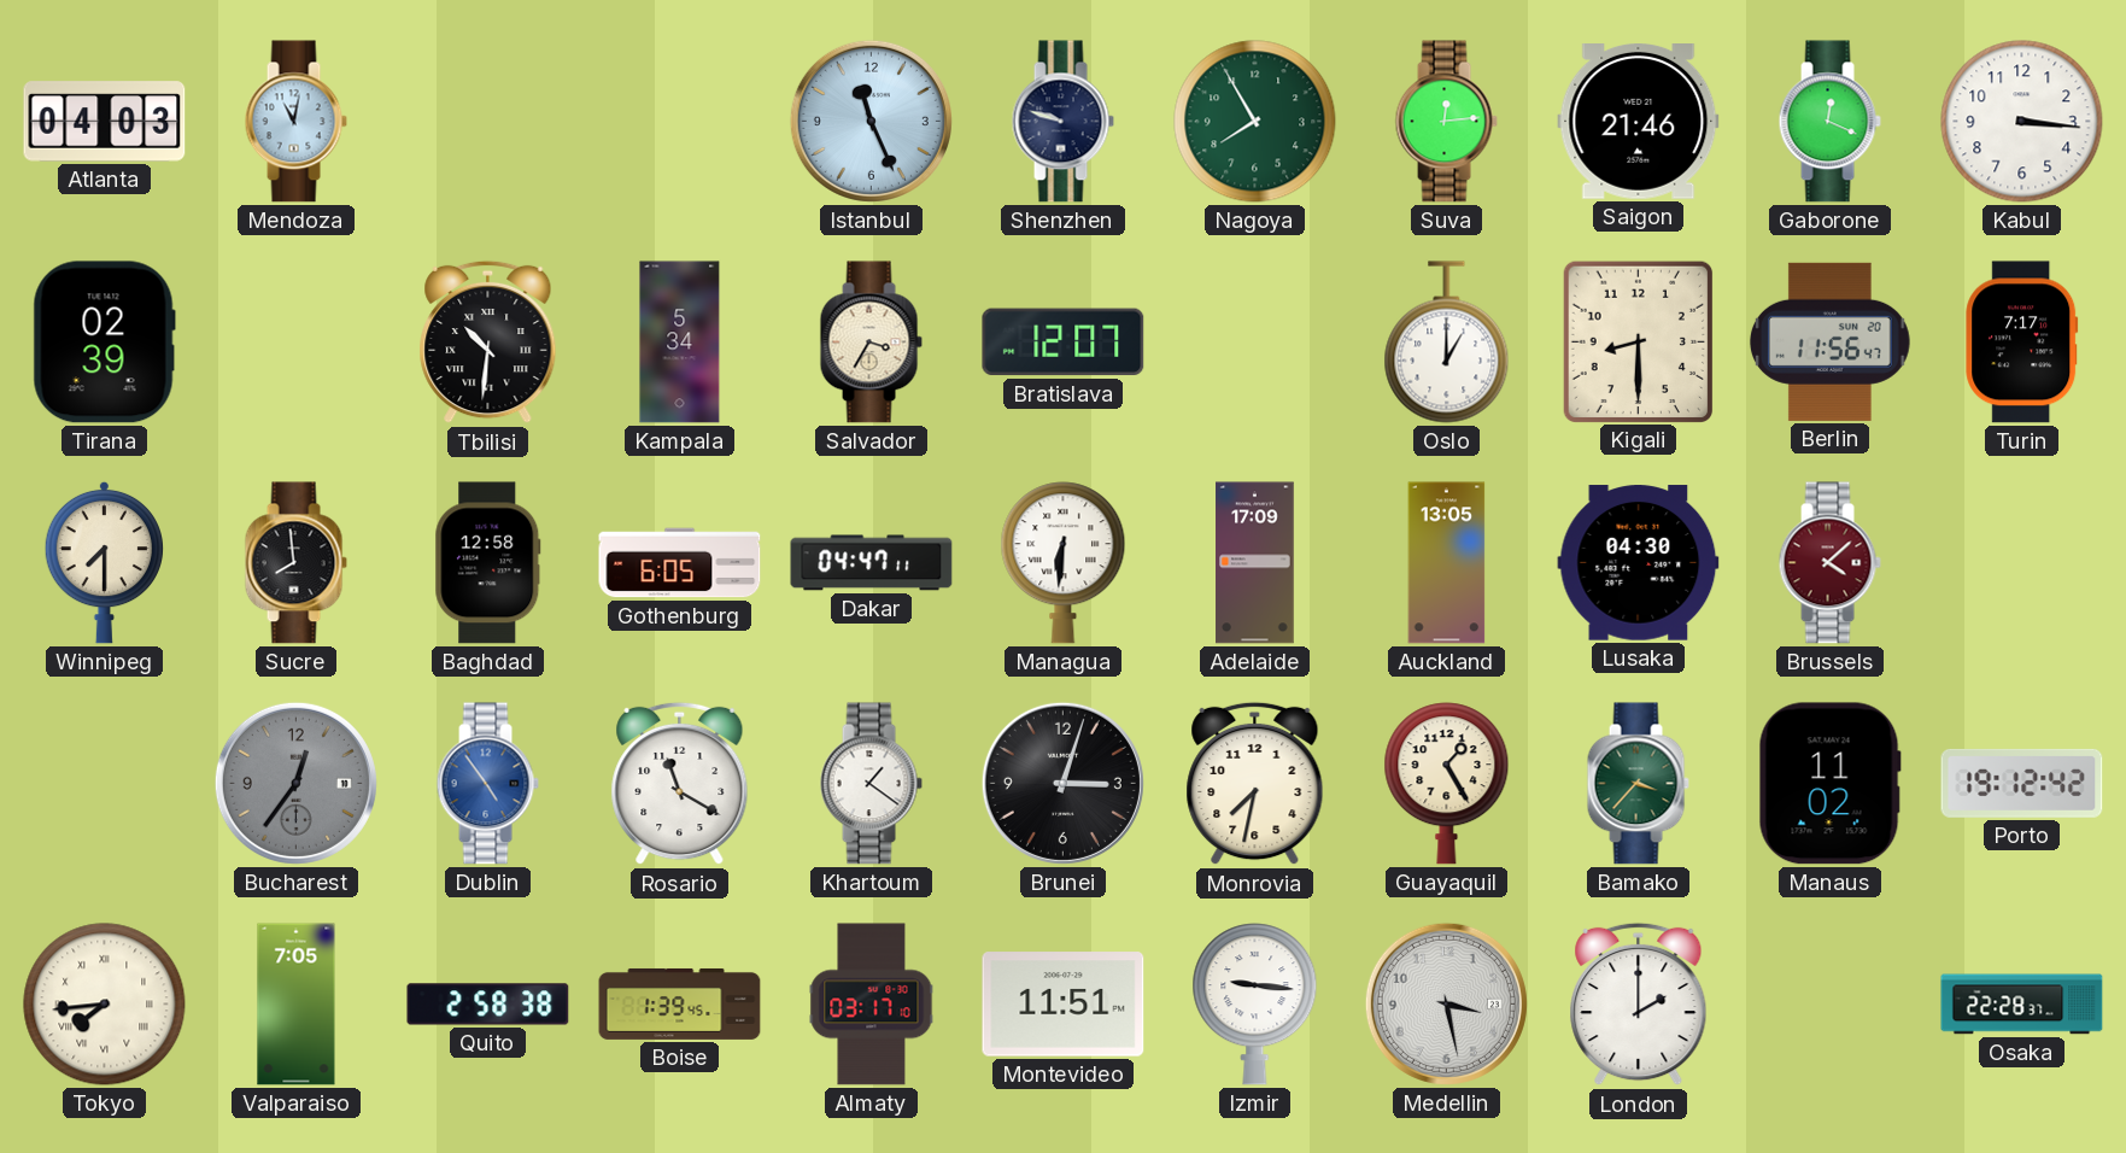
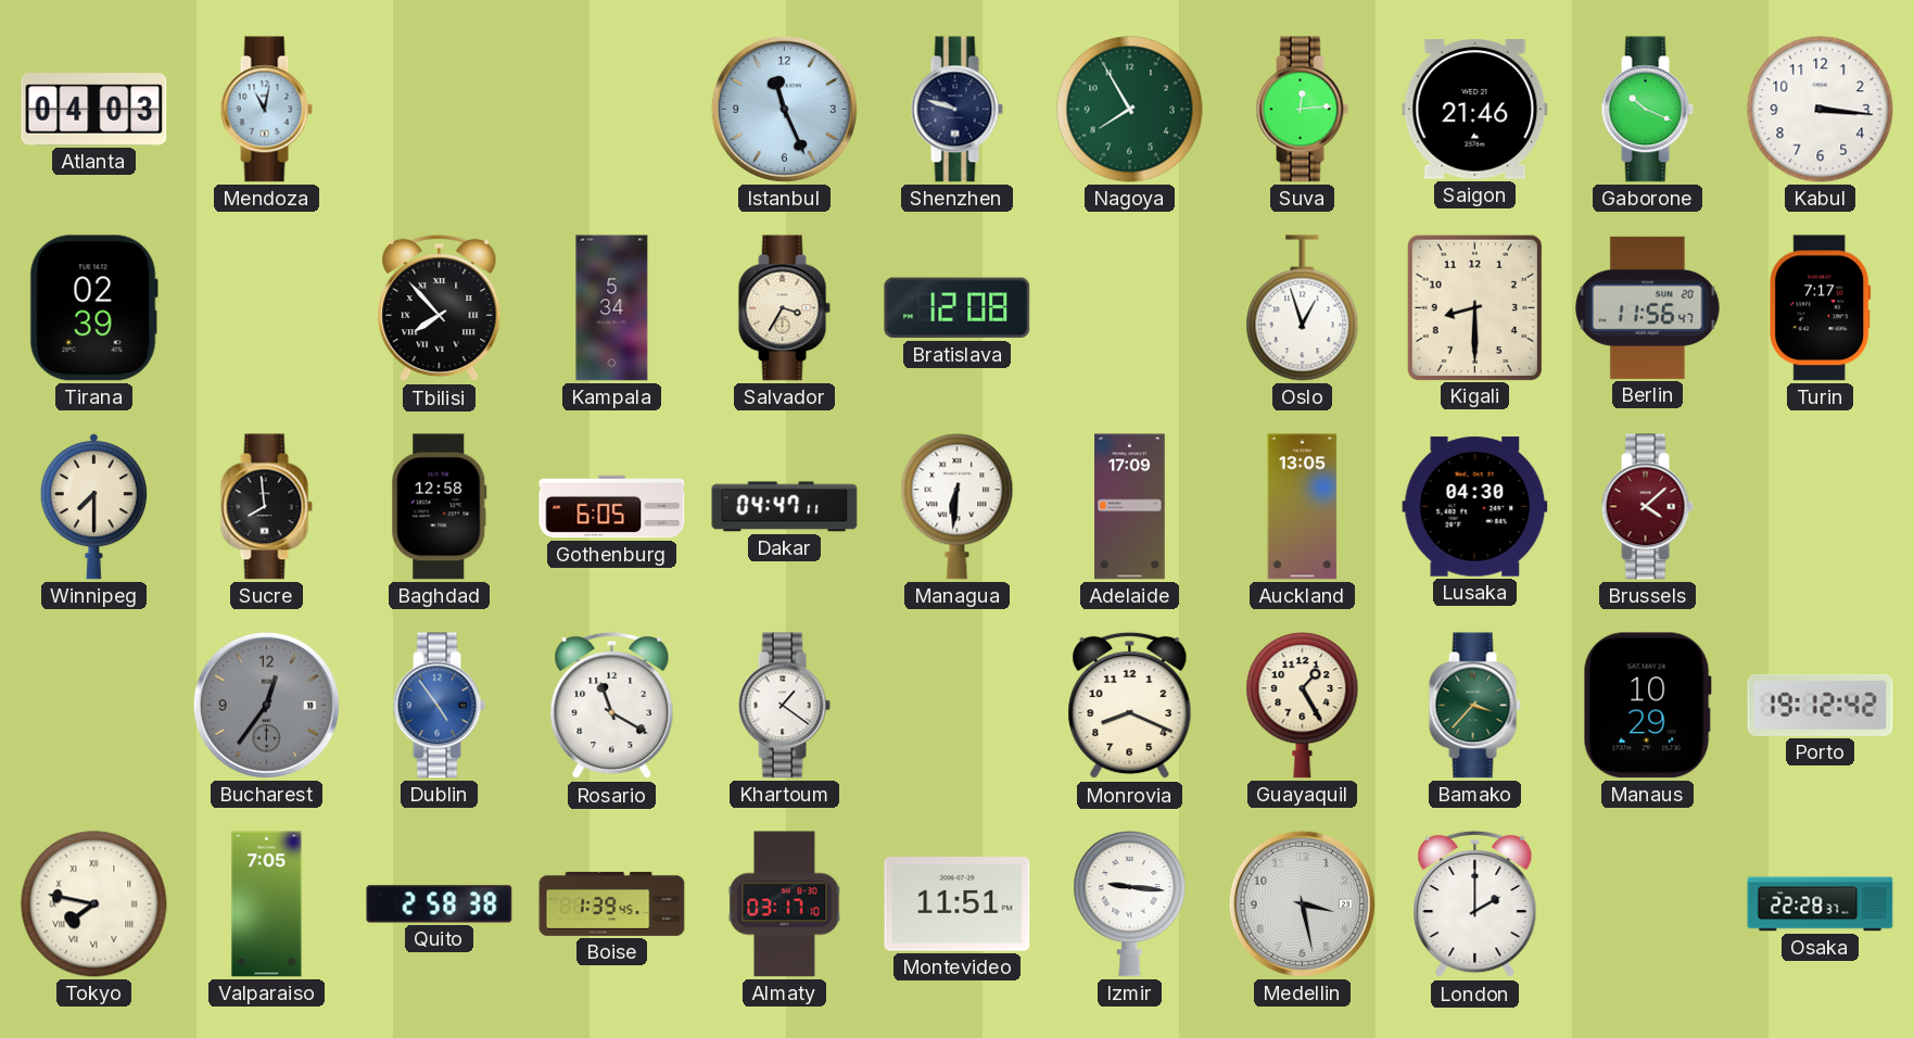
Gaborone: 12:19 -> 10:19 (1647, 110)
Tbilisi: 10:31 -> 7:53 (440, 308)
Bratislava: 12:07 -> 12:08 (958, 308)
Oslo: 1:00 -> 12:57 (1303, 308)
Brunei: 3:03 -> none (1062, 783)
Monrovia: 7:32 -> 8:19 (1130, 706)
Manaus: 11:02 -> 10:29 (1647, 706)
Tokyo: 7:44 -> 7:47 (94, 904)
